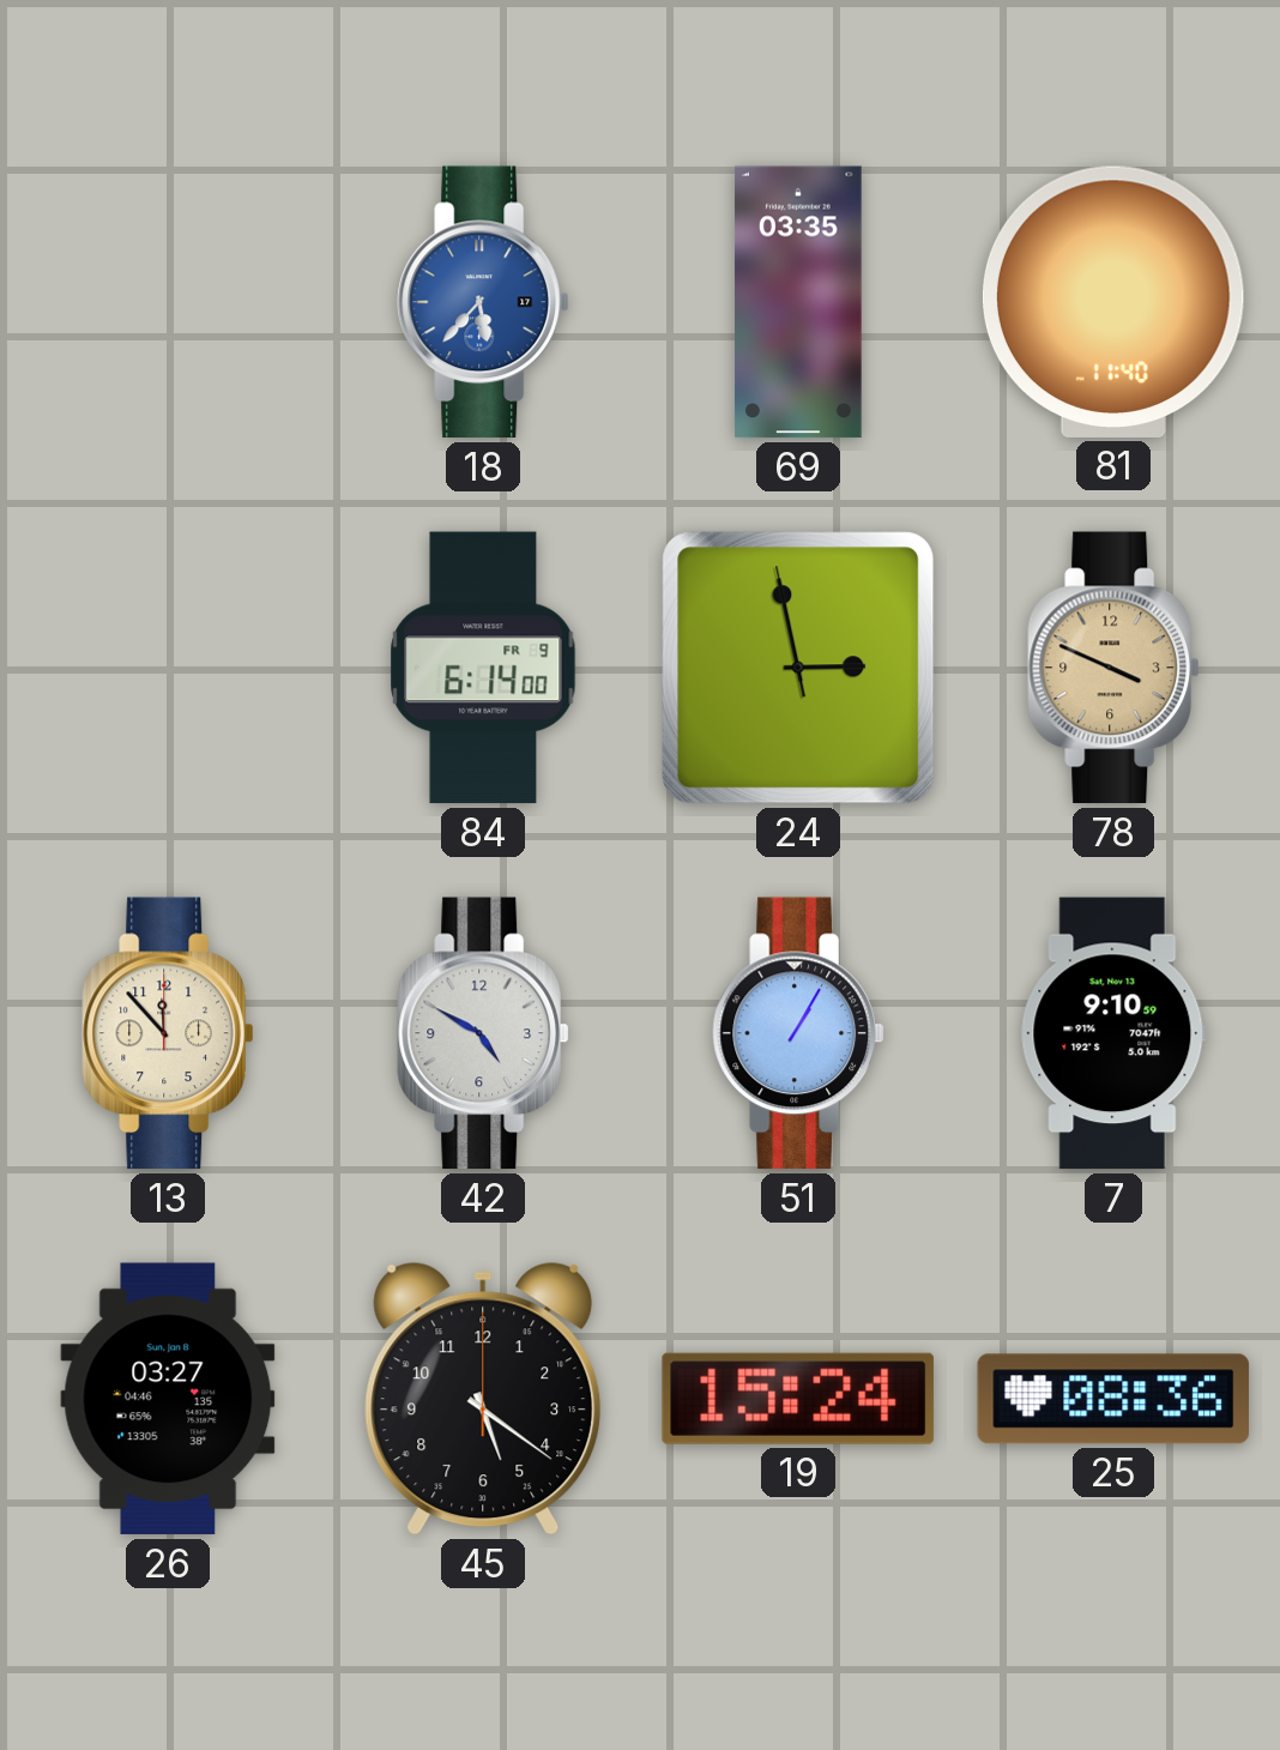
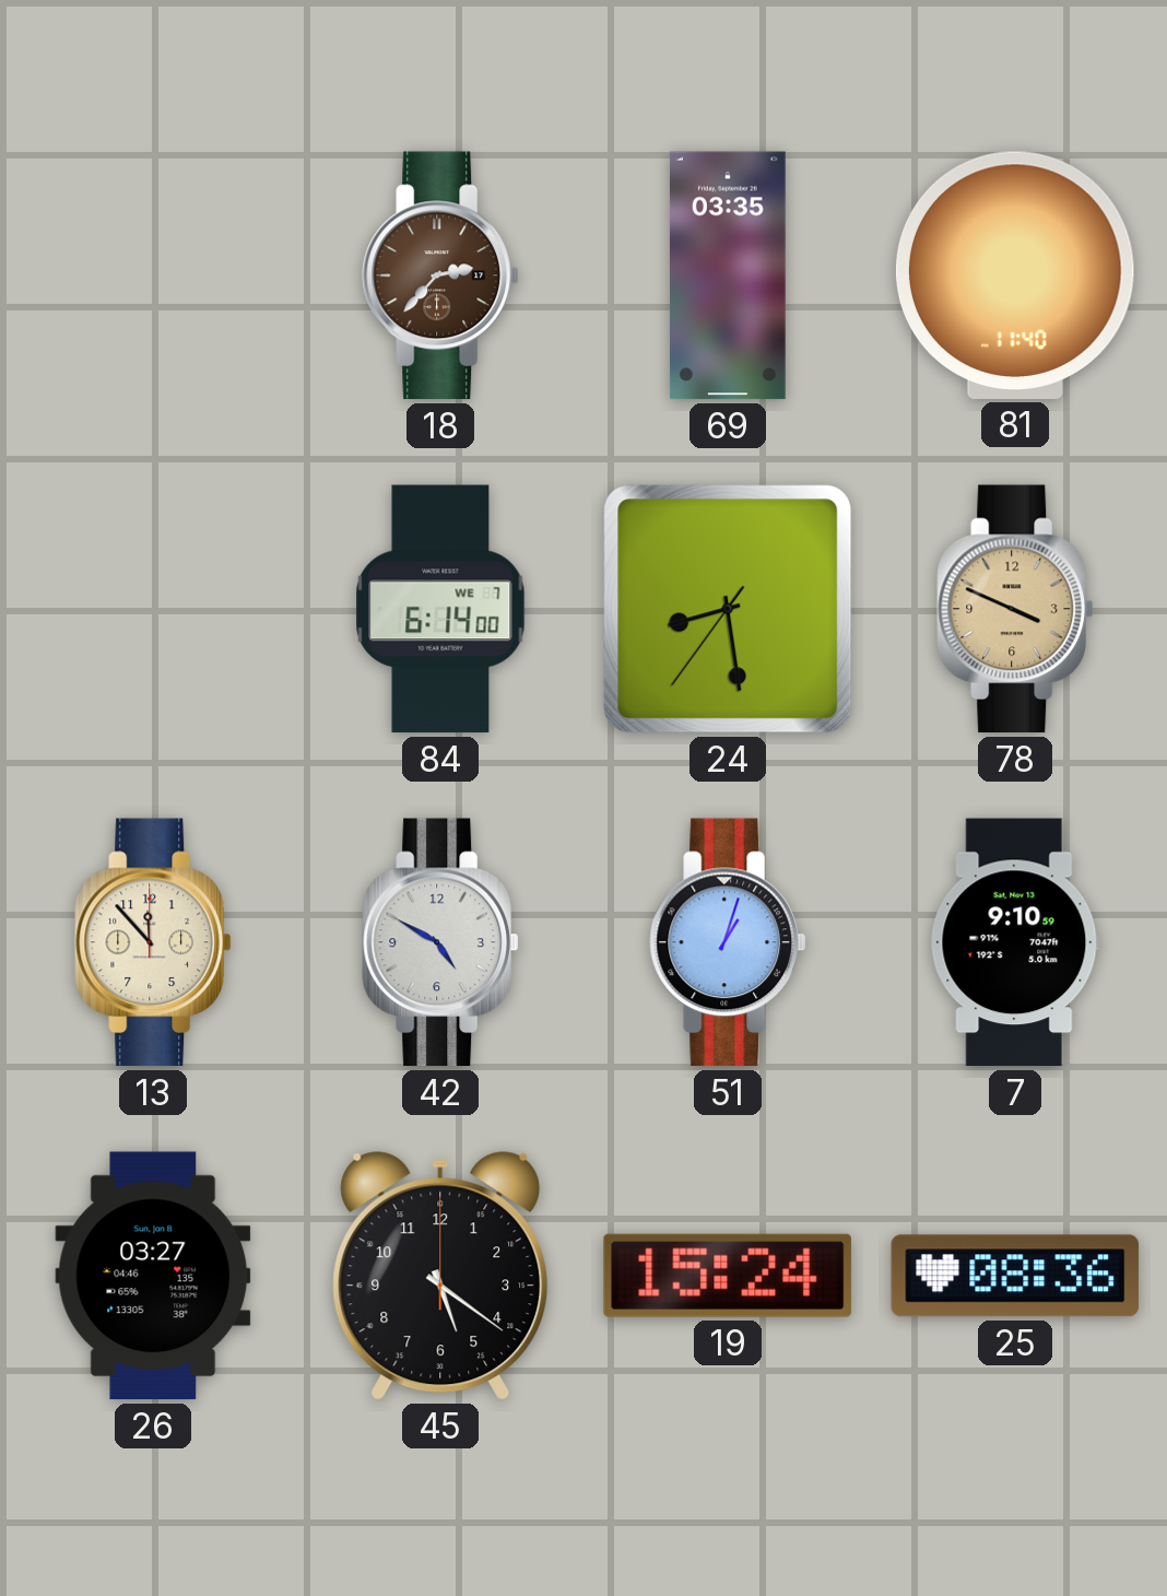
18: 5:37 -> 2:37 (440, 275)
18 dial: blue -> brown (440, 275)
84 date: FR 9 -> WE 7 (440, 609)
24: 2:57 -> 8:28 (728, 609)
51: 1:05 -> 1:03 (728, 942)
